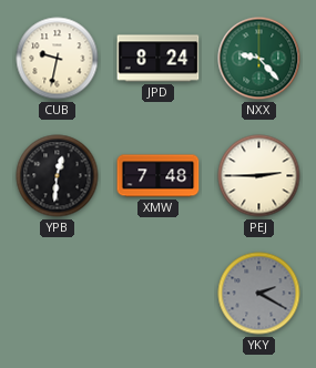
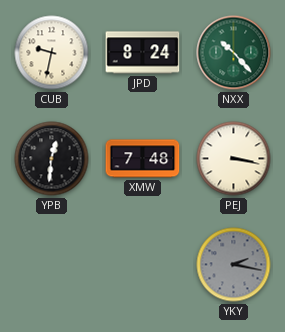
NXX: 9:23 -> 10:23 (234, 53)
PEJ: 2:45 -> 3:17 (234, 159)
YKY: 2:20 -> 2:17 (234, 265)
